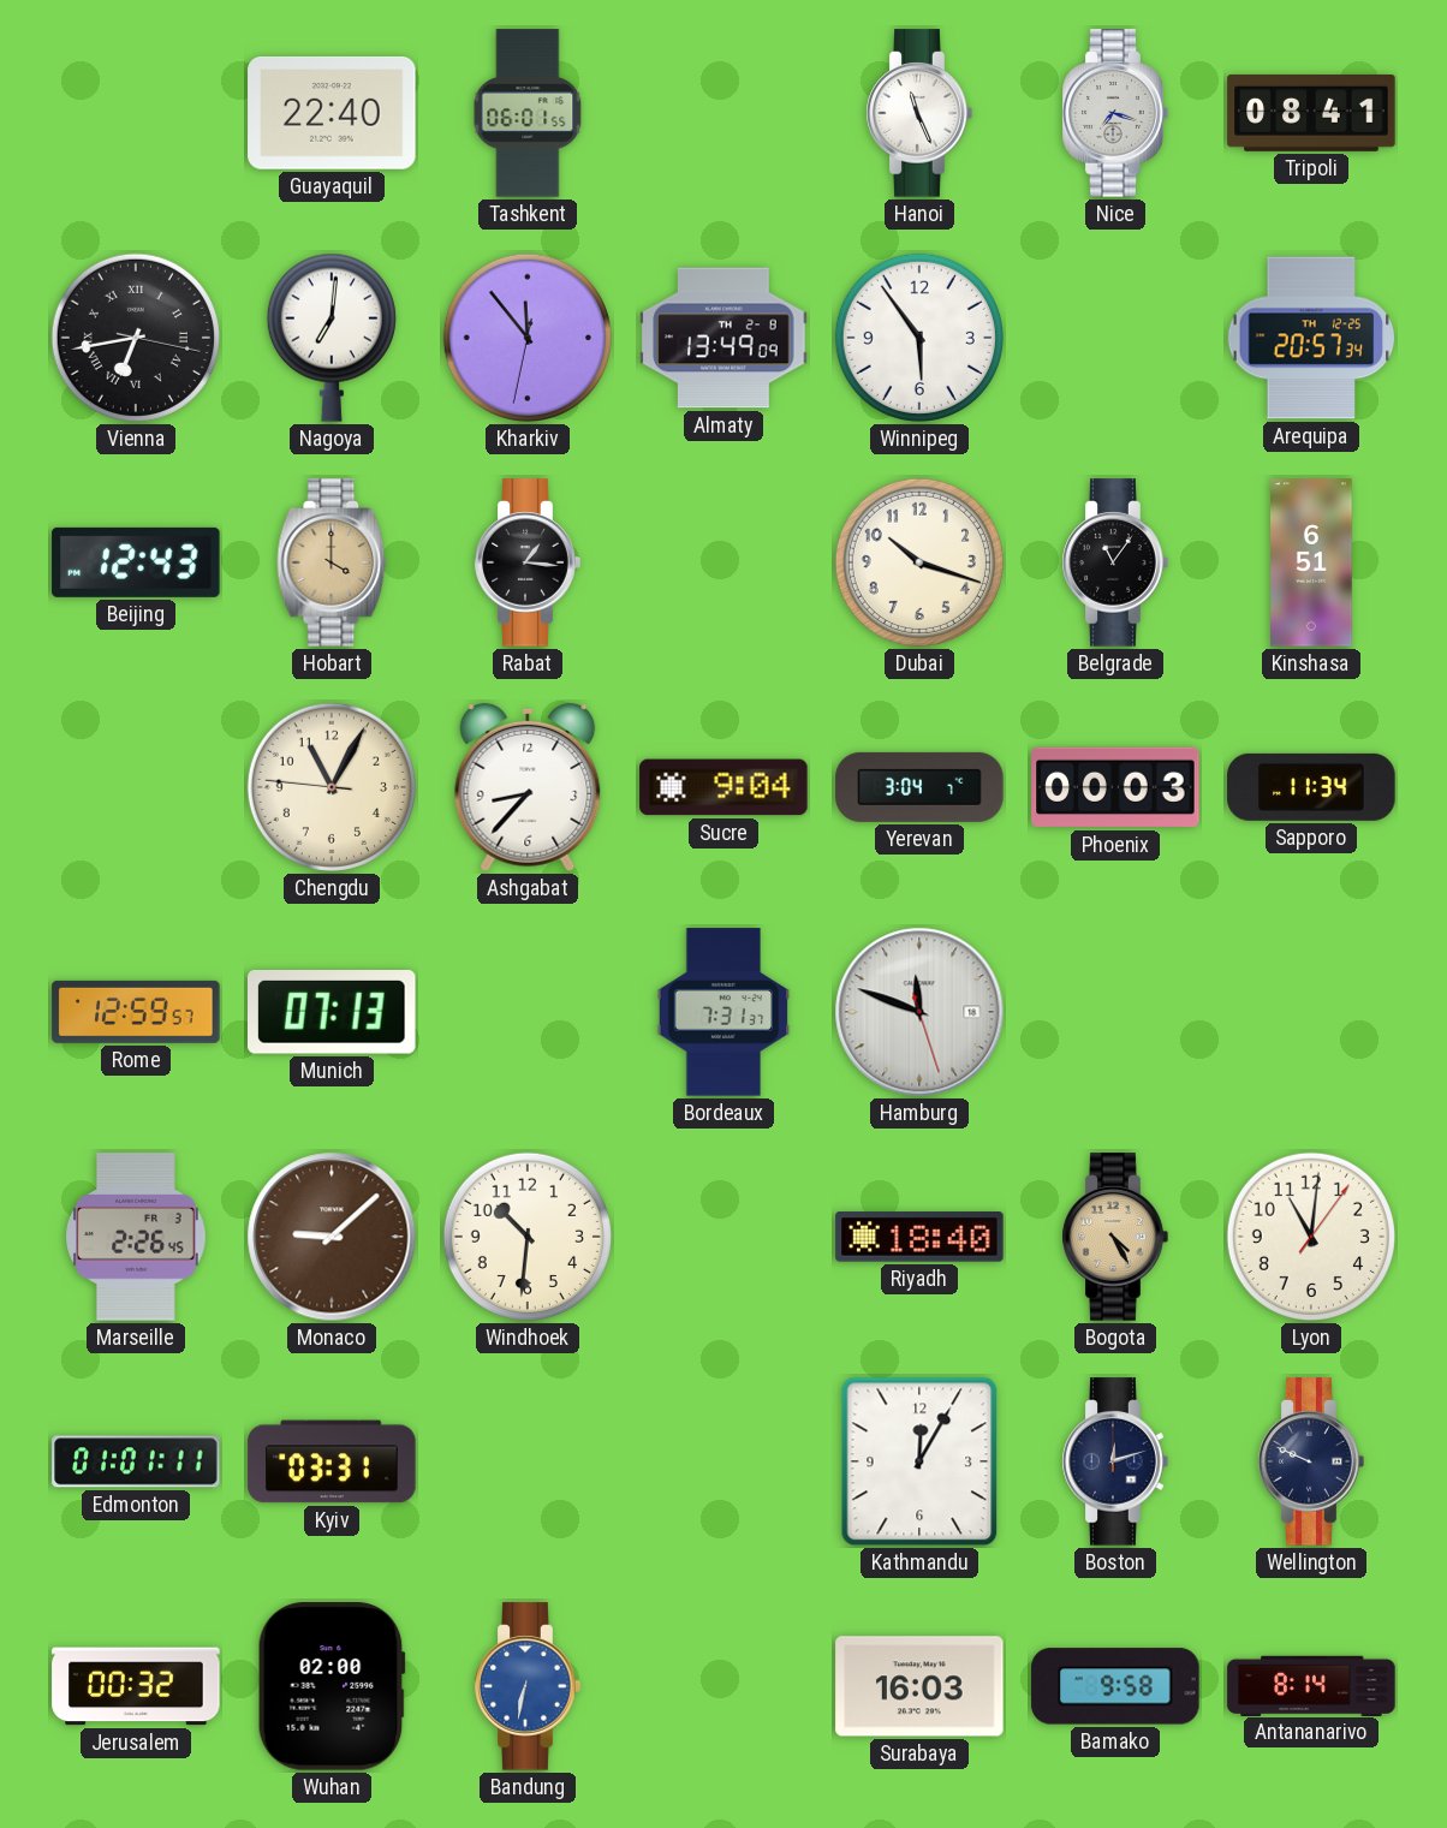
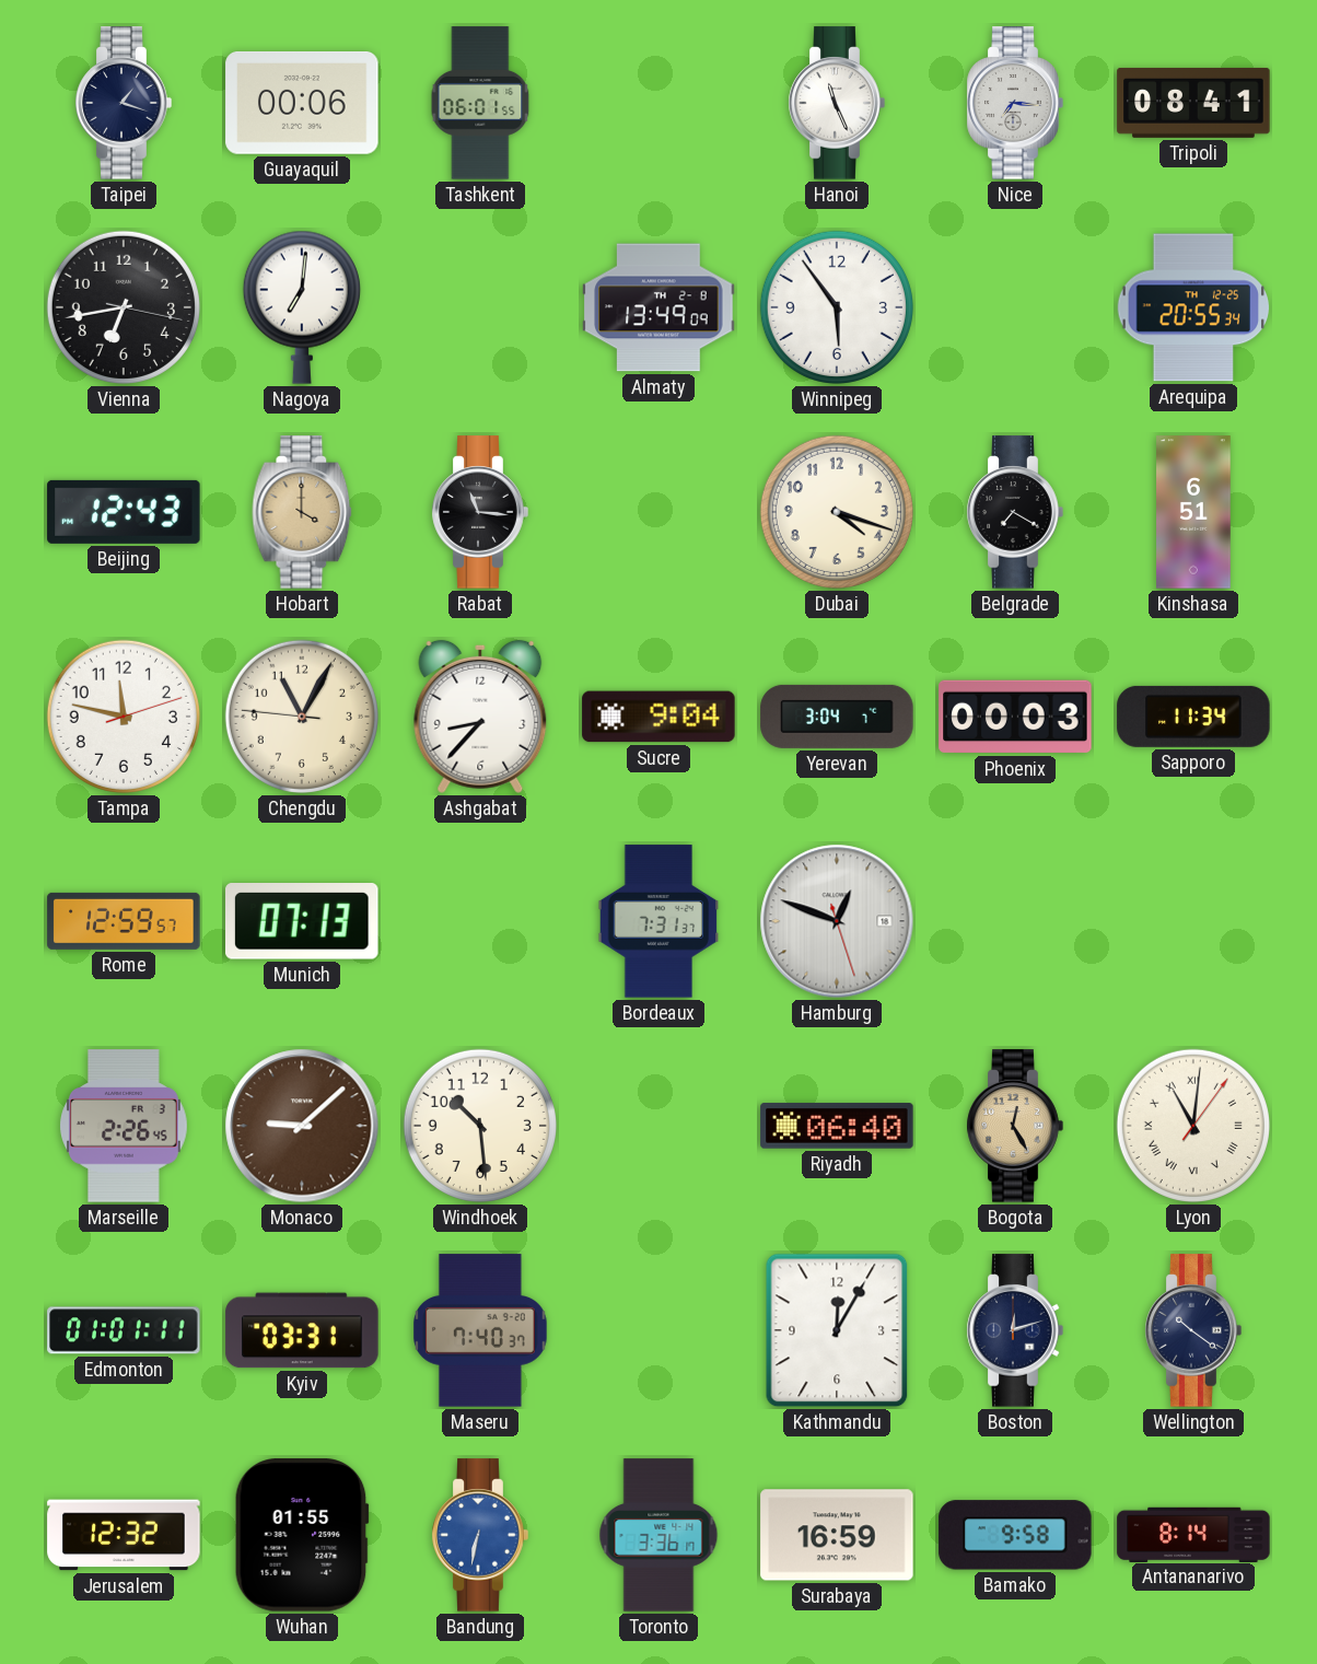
Taipei: none -> 1:18 (124, 103)
Guayaquil: 22:40 -> 00:06 (302, 103)
Nice: 7:18 -> 7:16 (1015, 103)
Vienna numerals: Roman -> Arabic (124, 307)
Kharkiv: 11:53 -> none (528, 338)
Arequipa: 20:57 -> 20:55 (1193, 307)
Rabat: 1:16 -> 11:16 (480, 512)
Dubai: 10:18 -> 4:18 (837, 512)
Belgrade: 11:06 -> 7:20 (1015, 512)
Tampa: none -> 11:47 (124, 717)
Hamburg: 11:48 -> 12:48 (837, 921)
Windhoek: 10:31 -> 10:29 (480, 1126)
Riyadh: 18:40 -> 06:40 (837, 1126)
Bogota: 4:25 -> 12:25 (1015, 1126)
Lyon numerals: Arabic -> Roman (1193, 1126)
Maseru: none -> 7:40 (481, 1330)
Wellington: 9:49 -> 10:21 (1193, 1330)
Jerusalem: 00:32 -> 12:32 (124, 1535)
Wuhan: 02:00 -> 01:55 (302, 1535)
Toronto: none -> 3:36 (658, 1535)
Surabaya: 16:03 -> 16:59 (837, 1535)
